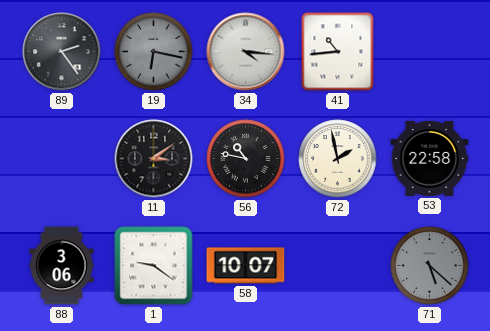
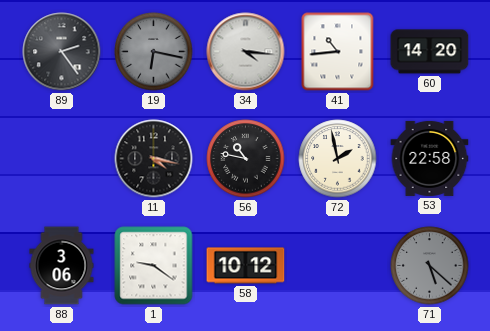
60: none -> 14:20 (430, 52)
11: 3:09 -> 4:17 (154, 159)
58: 10:07 -> 10:12 (246, 266)
